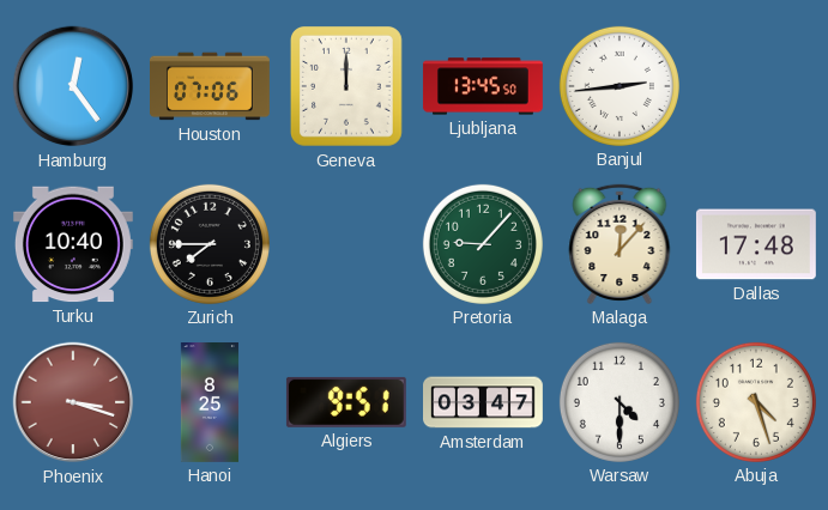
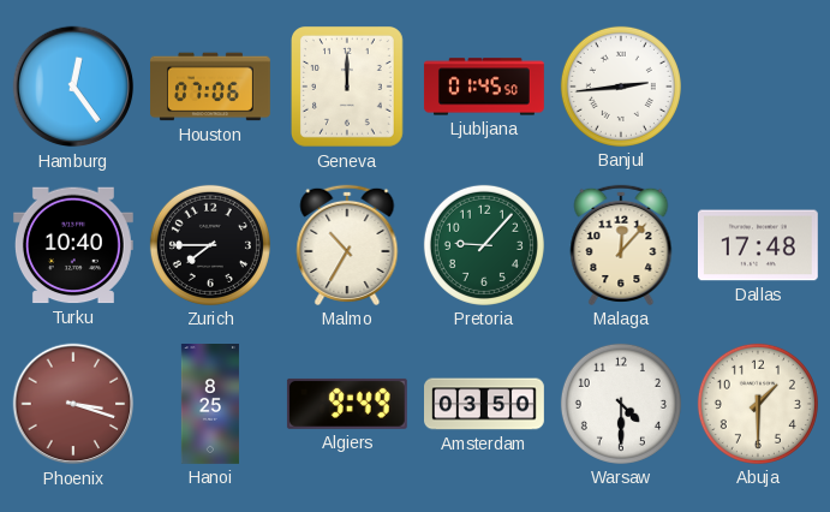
Ljubljana: 13:45 -> 01:45 (484, 87)
Malmo: none -> 10:35 (347, 245)
Algiers: 9:51 -> 9:49 (347, 404)
Amsterdam: 03:47 -> 03:50 (485, 404)
Abuja: 4:27 -> 1:30 (758, 404)
